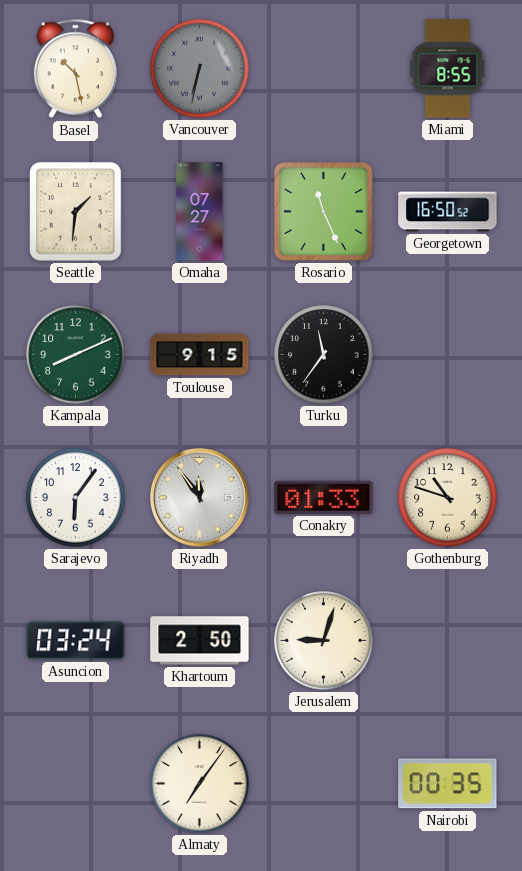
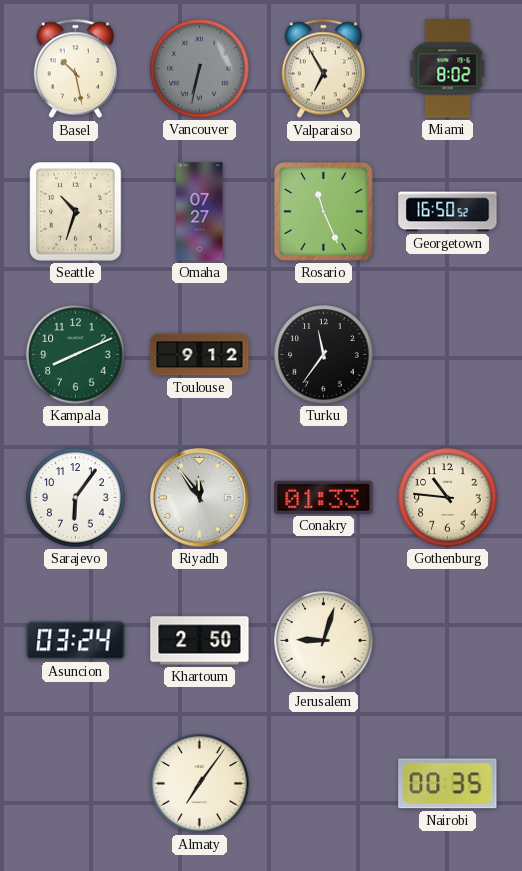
Valparaiso: none -> 6:55 (323, 69)
Miami: 8:55 -> 8:02 (448, 69)
Seattle: 1:31 -> 10:33 (76, 212)
Toulouse: 9:15 -> 9:12 (200, 355)
Gothenburg: 10:48 -> 10:46 (448, 498)
